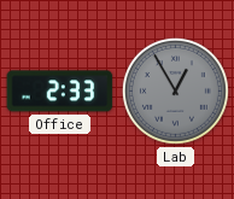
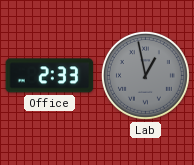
Lab: 12:55 -> 12:58 (145, 75)
